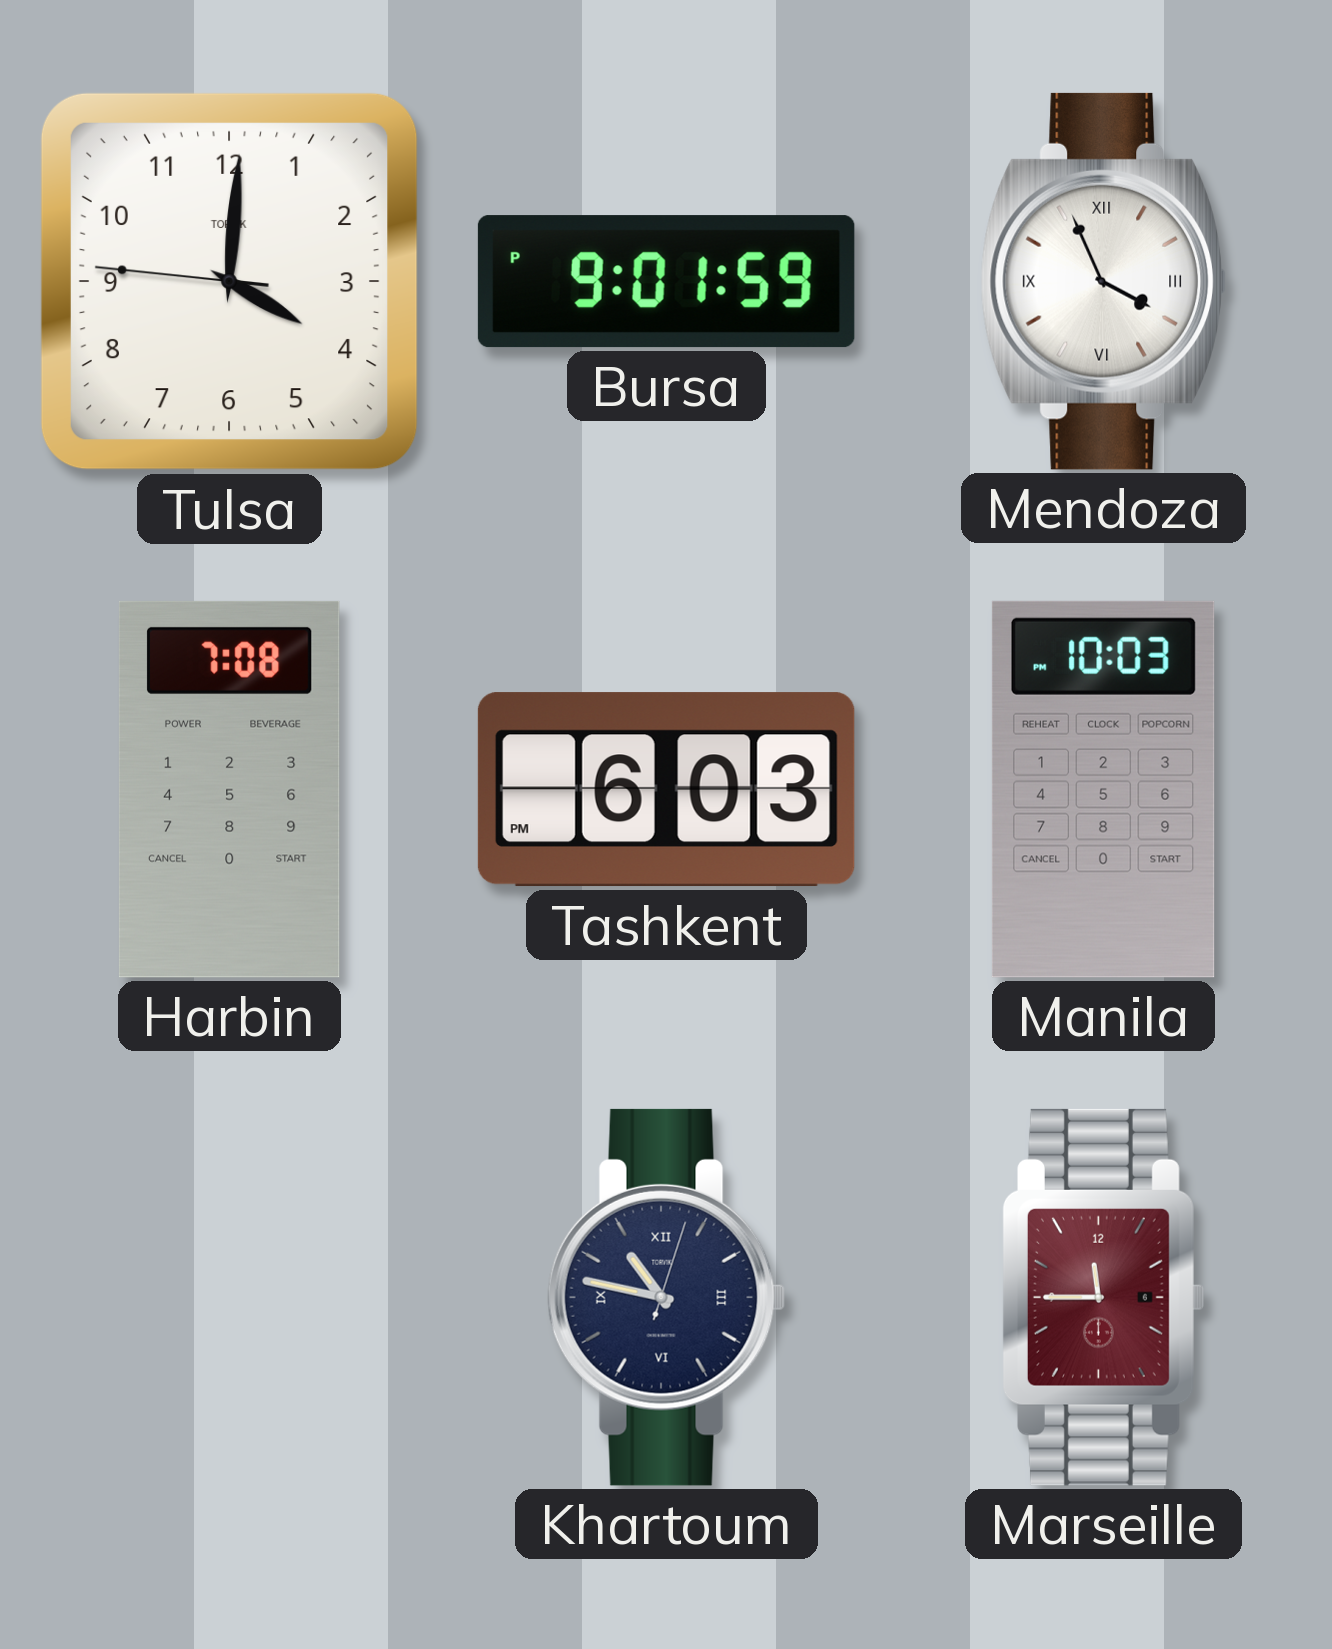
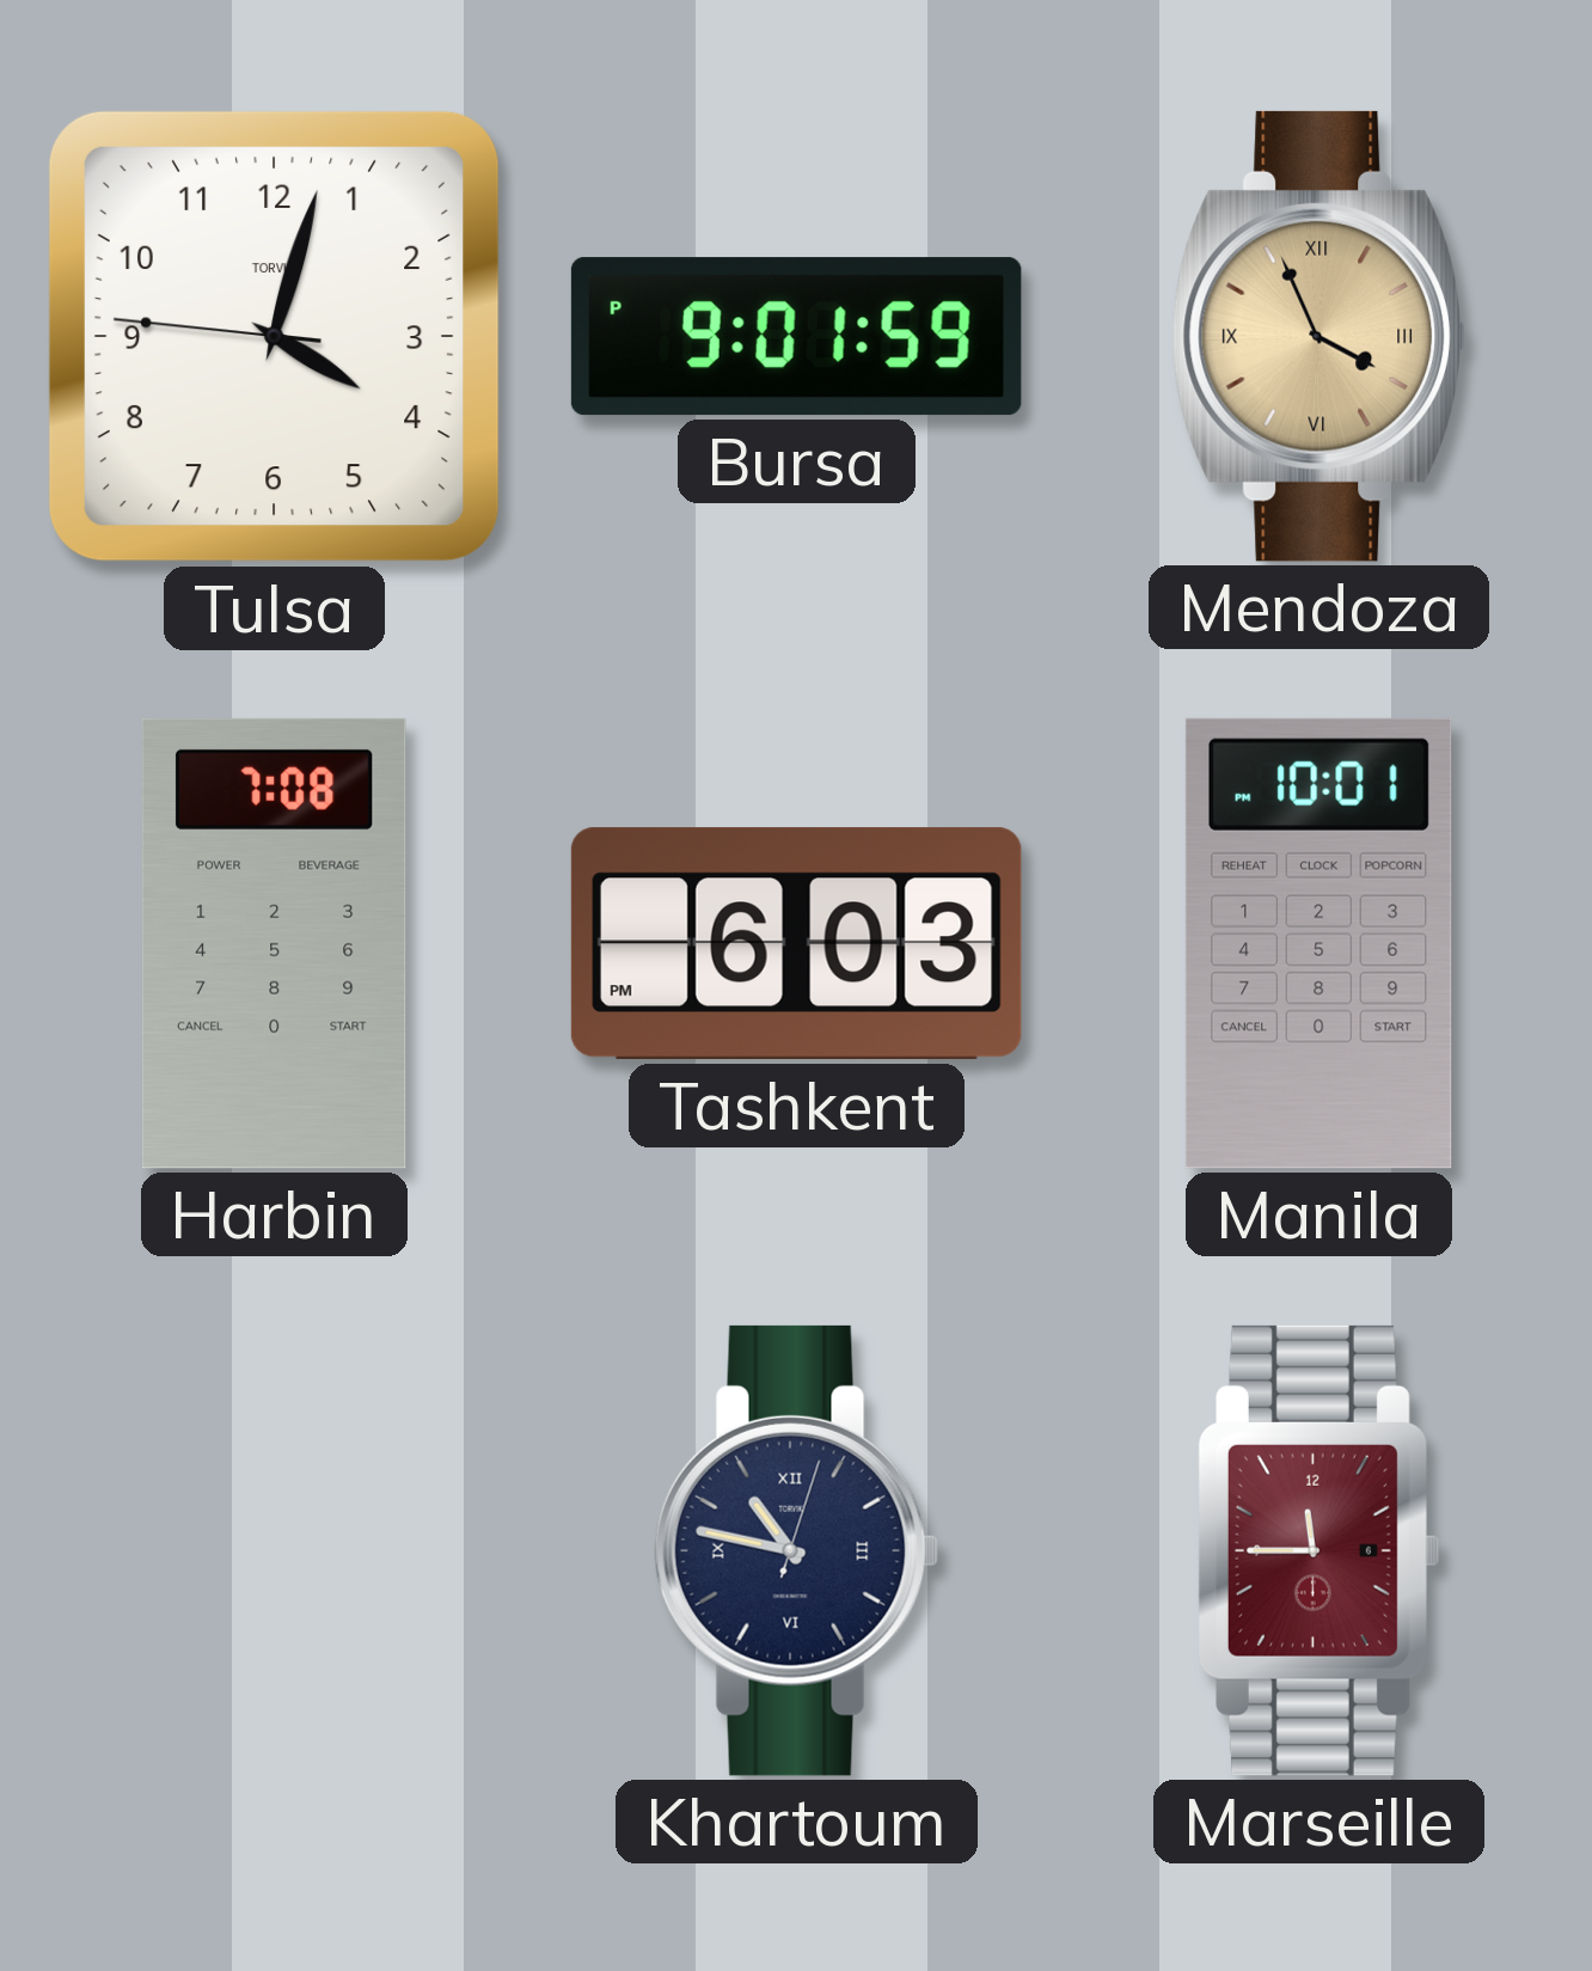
Tulsa: 4:00 -> 4:02 (274, 336)
Mendoza dial: white -> champagne (1318, 336)
Manila: 10:03 -> 10:01 (1318, 943)
